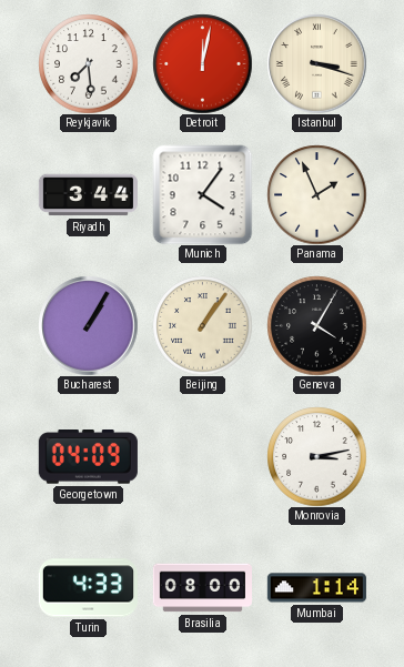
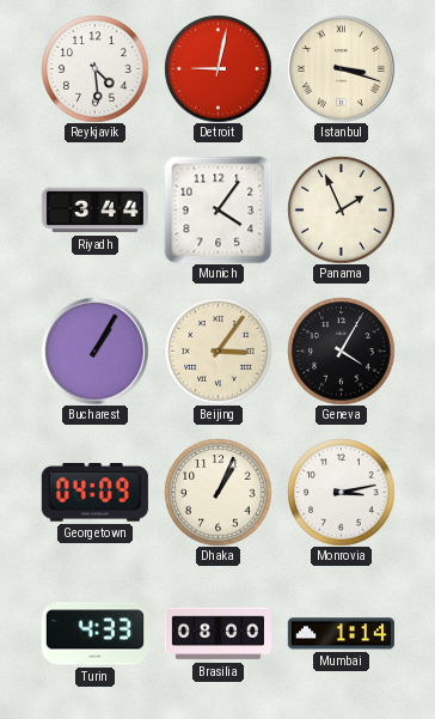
Reykjavik: 7:29 -> 4:29 (94, 68)
Detroit: 12:02 -> 9:02 (217, 68)
Beijing: 1:06 -> 3:06 (217, 351)
Dhaka: none -> 1:04 (217, 492)
